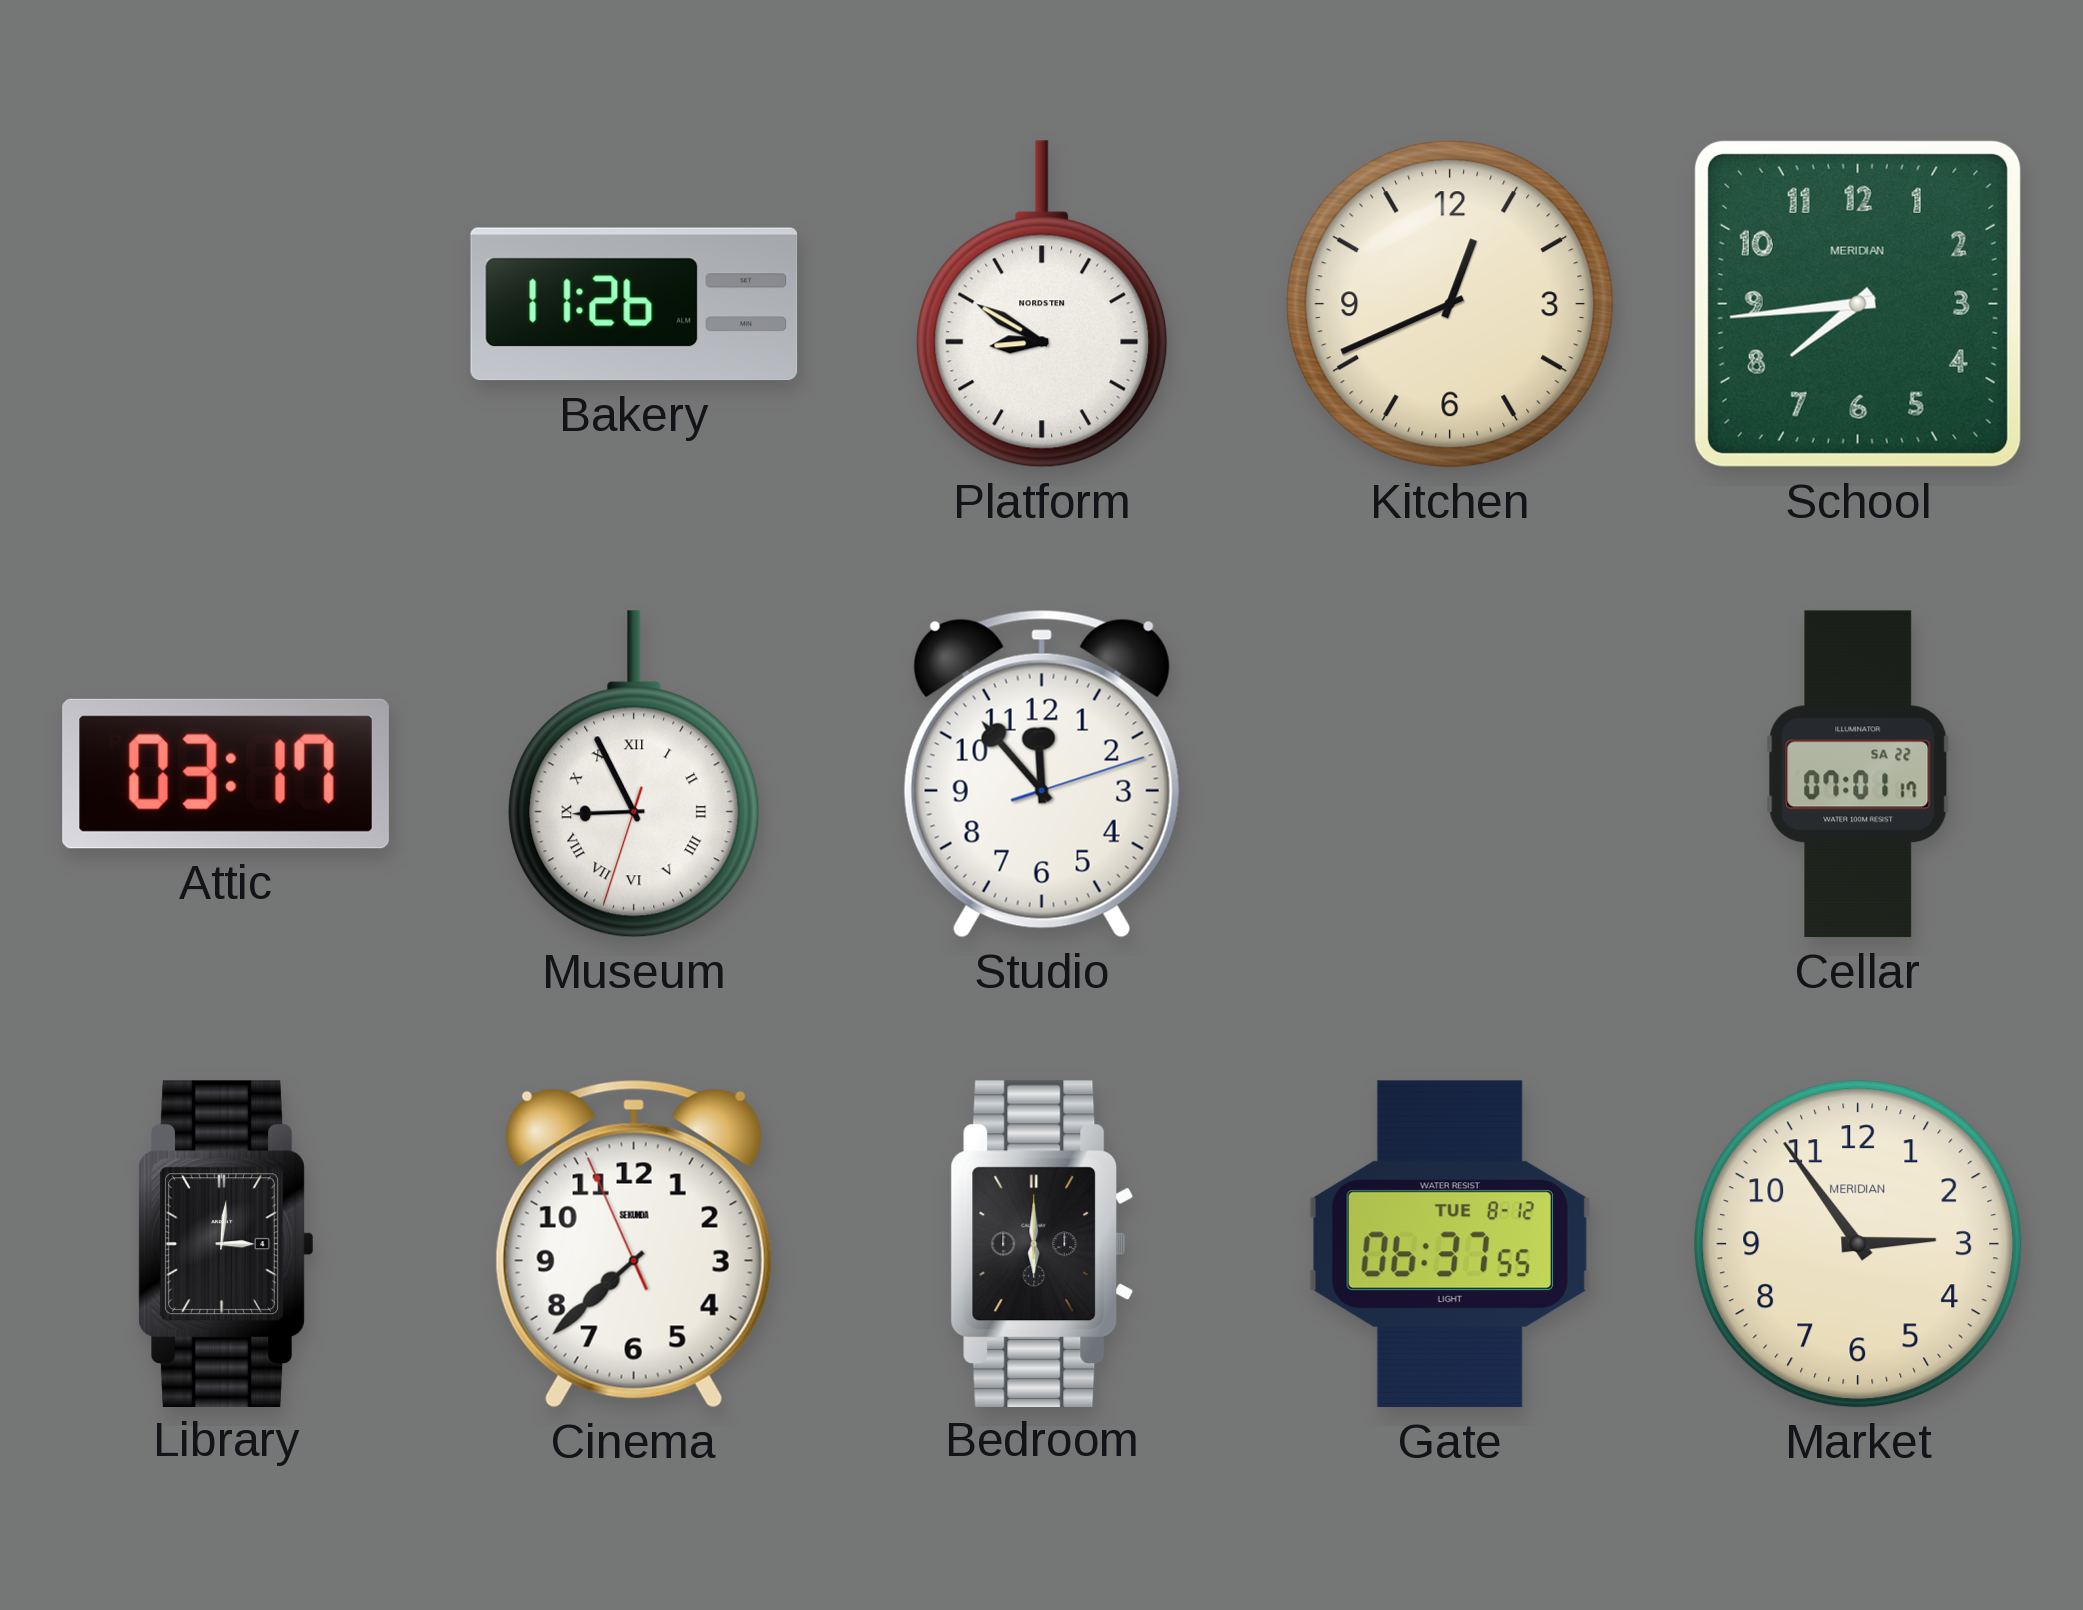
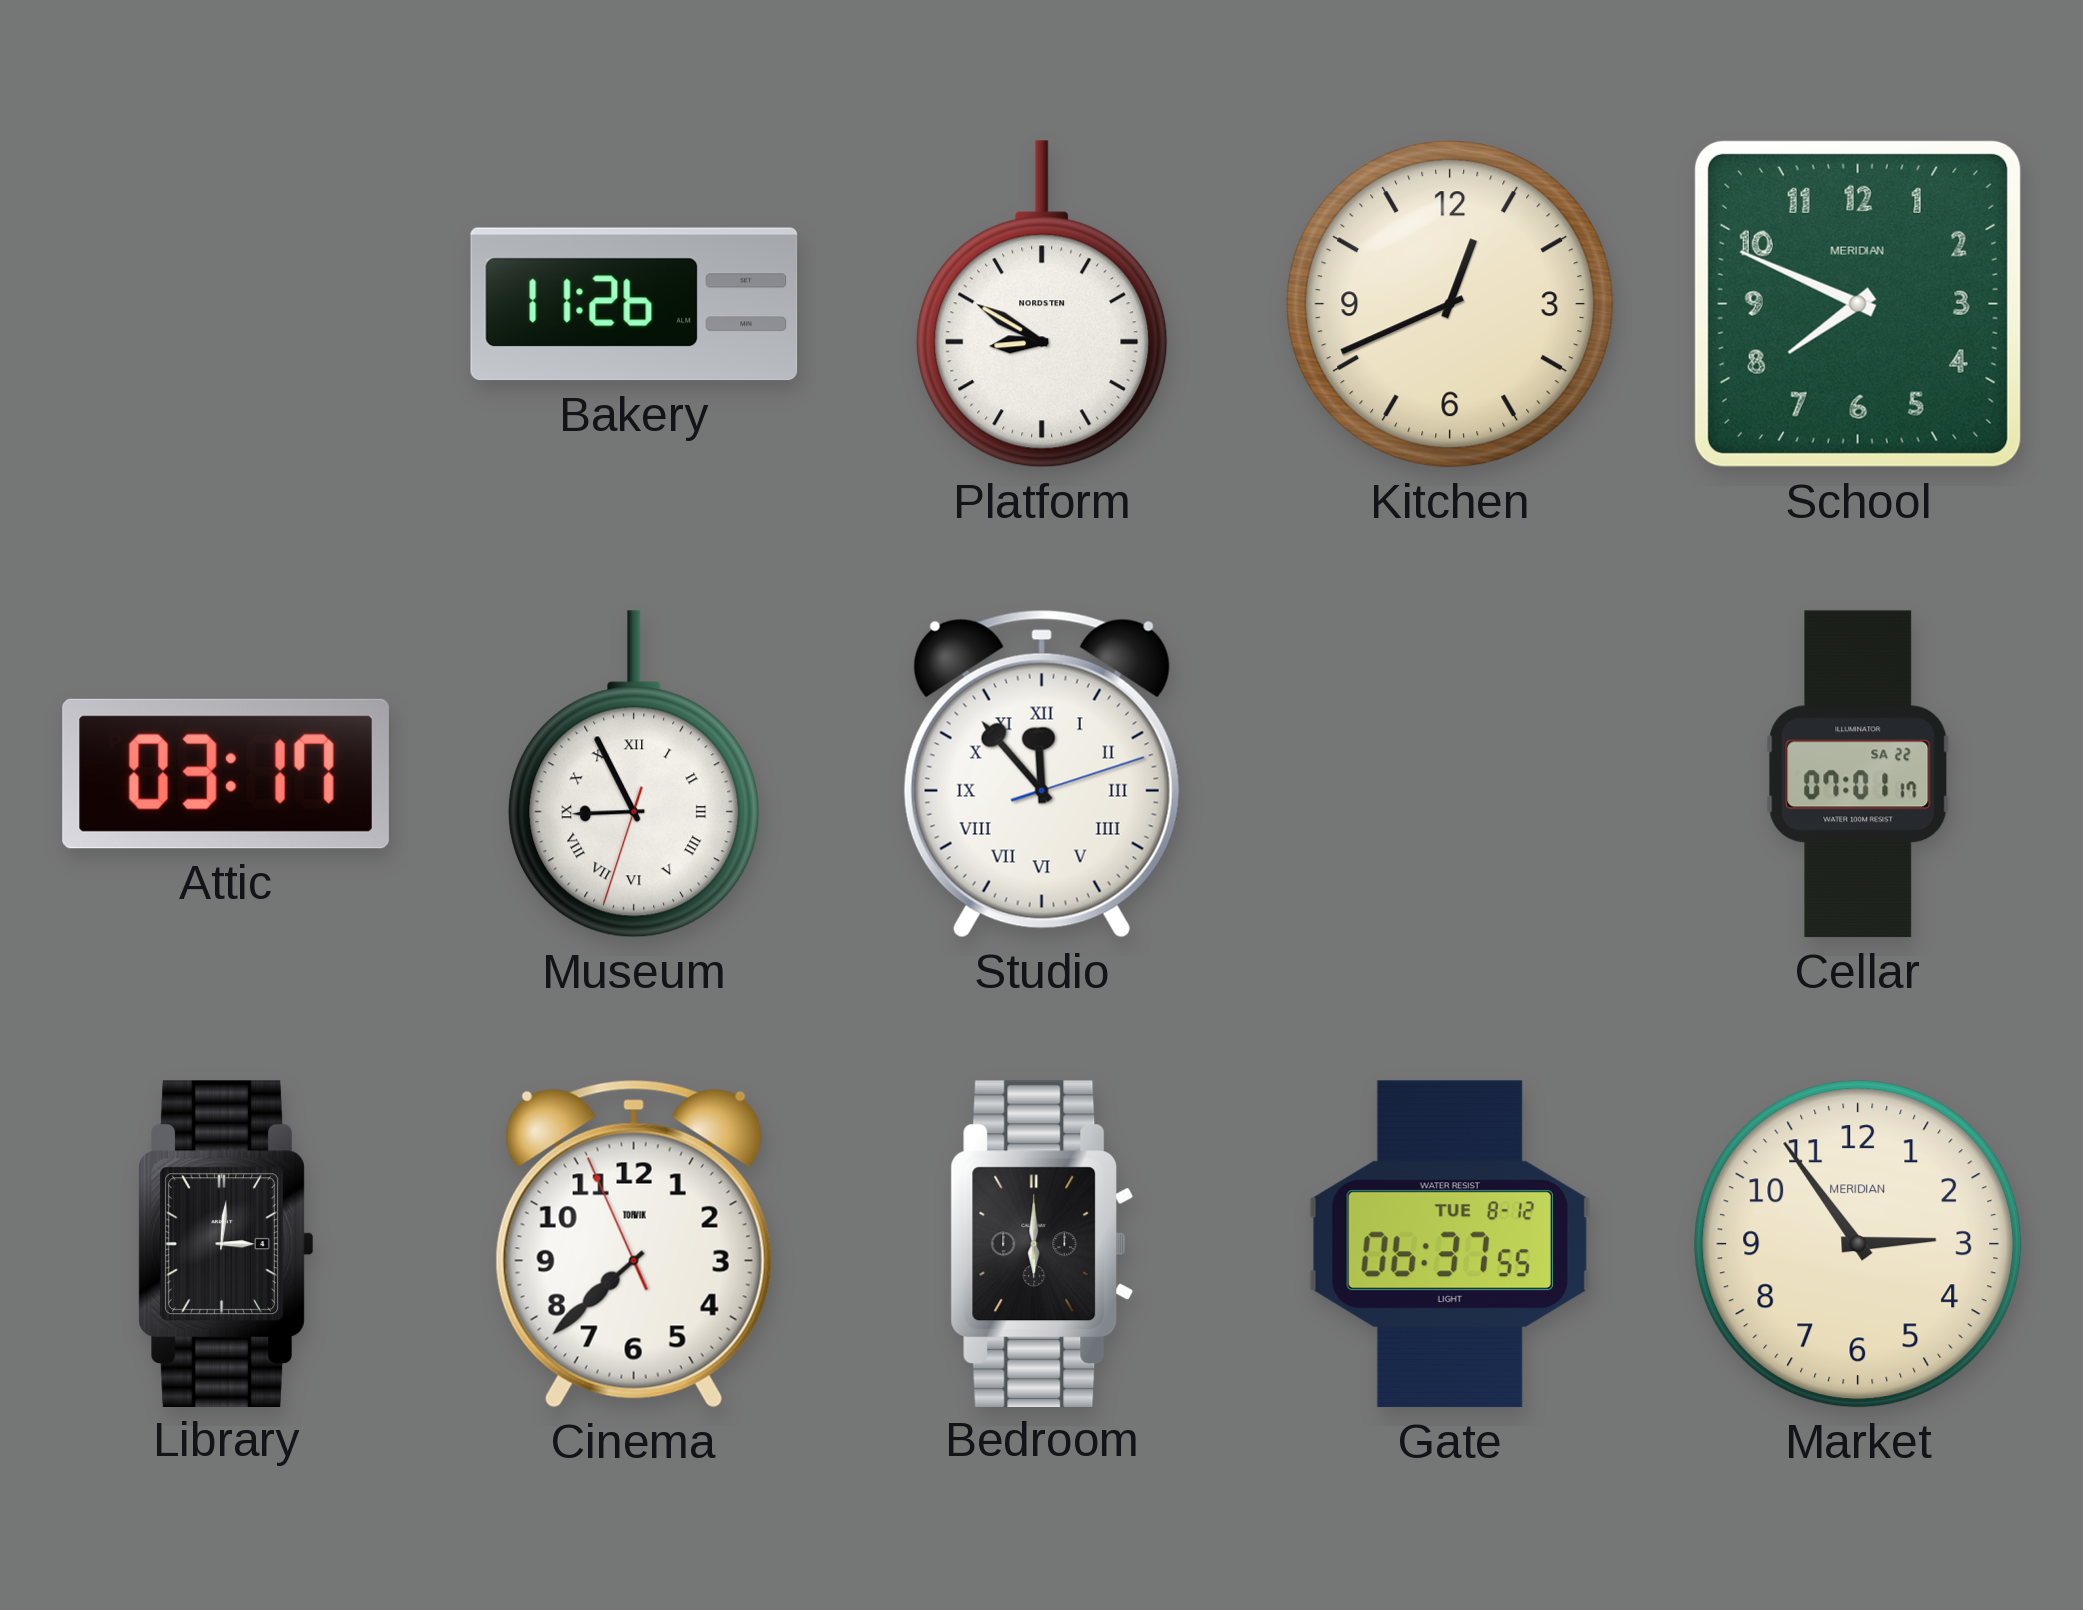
School: 7:44 -> 7:49 (1858, 304)
Studio numerals: Arabic -> Roman (1042, 774)
Cinema brand: SEKUNDA -> TORVIK (634, 1244)
